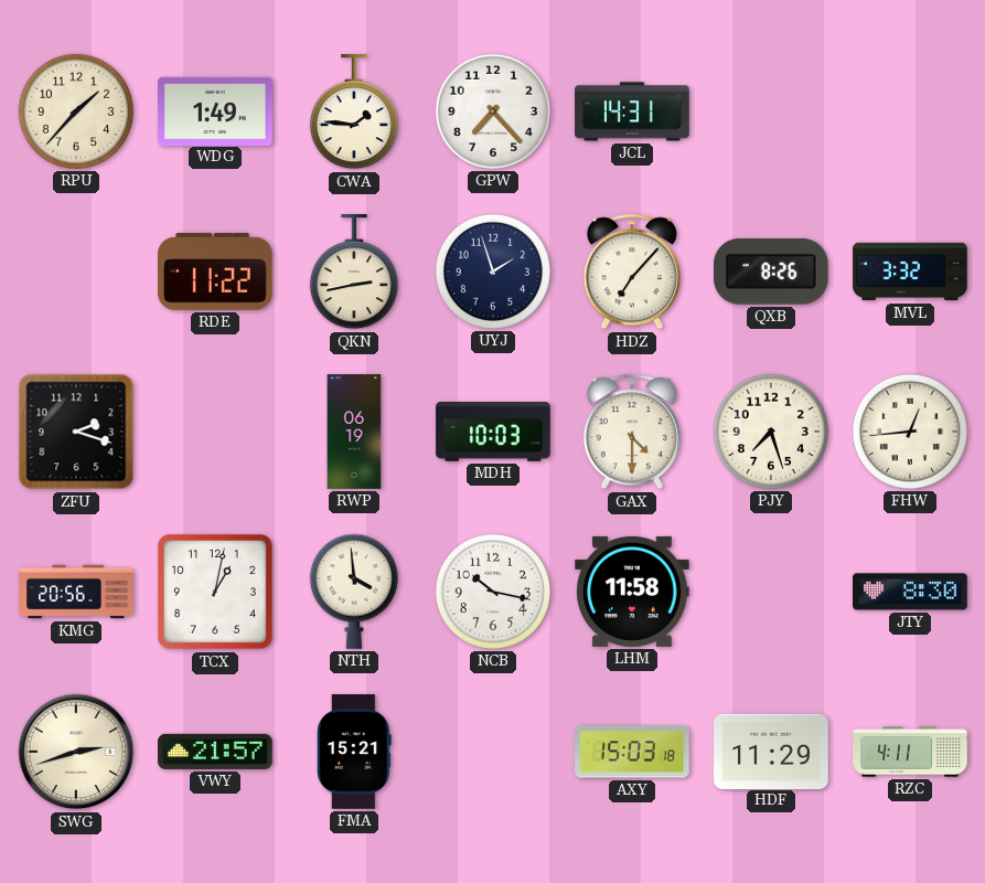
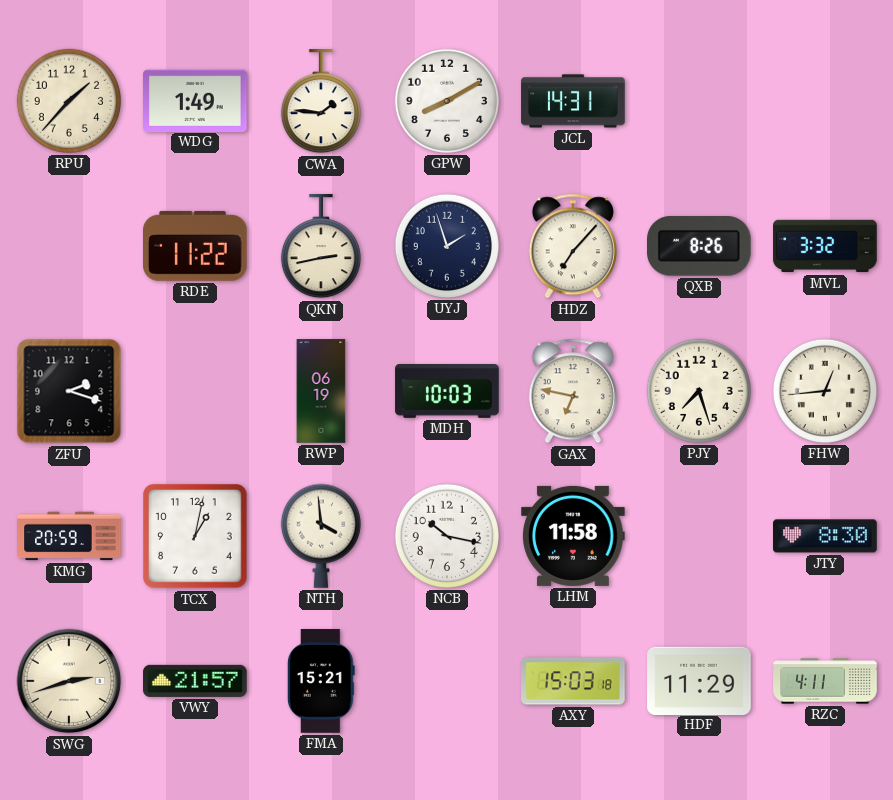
GPW: 7:23 -> 8:10 (447, 101)
GAX: 4:30 -> 6:47 (573, 391)
KMG: 20:56 -> 20:59 (69, 536)
